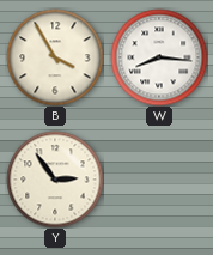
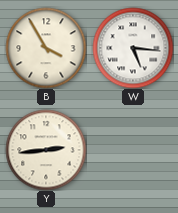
W: 8:16 -> 5:16 (133, 48)
Y: 2:54 -> 2:44 (46, 150)
